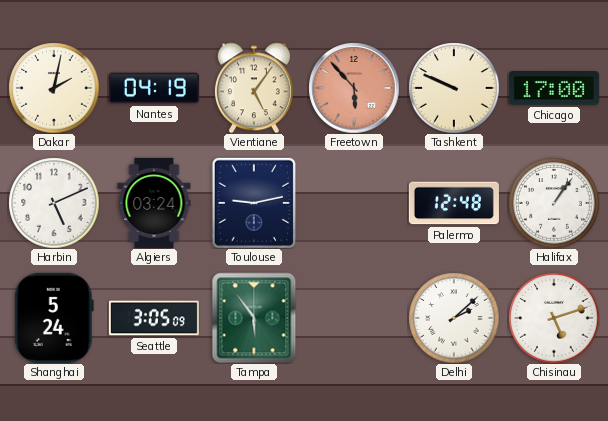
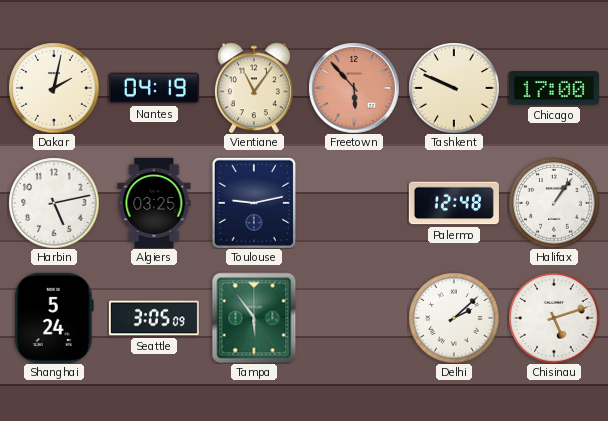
Vientiane: 5:06 -> 11:06 (254, 88)
Harbin: 5:11 -> 5:13 (54, 203)
Algiers: 03:24 -> 03:25 (154, 203)
